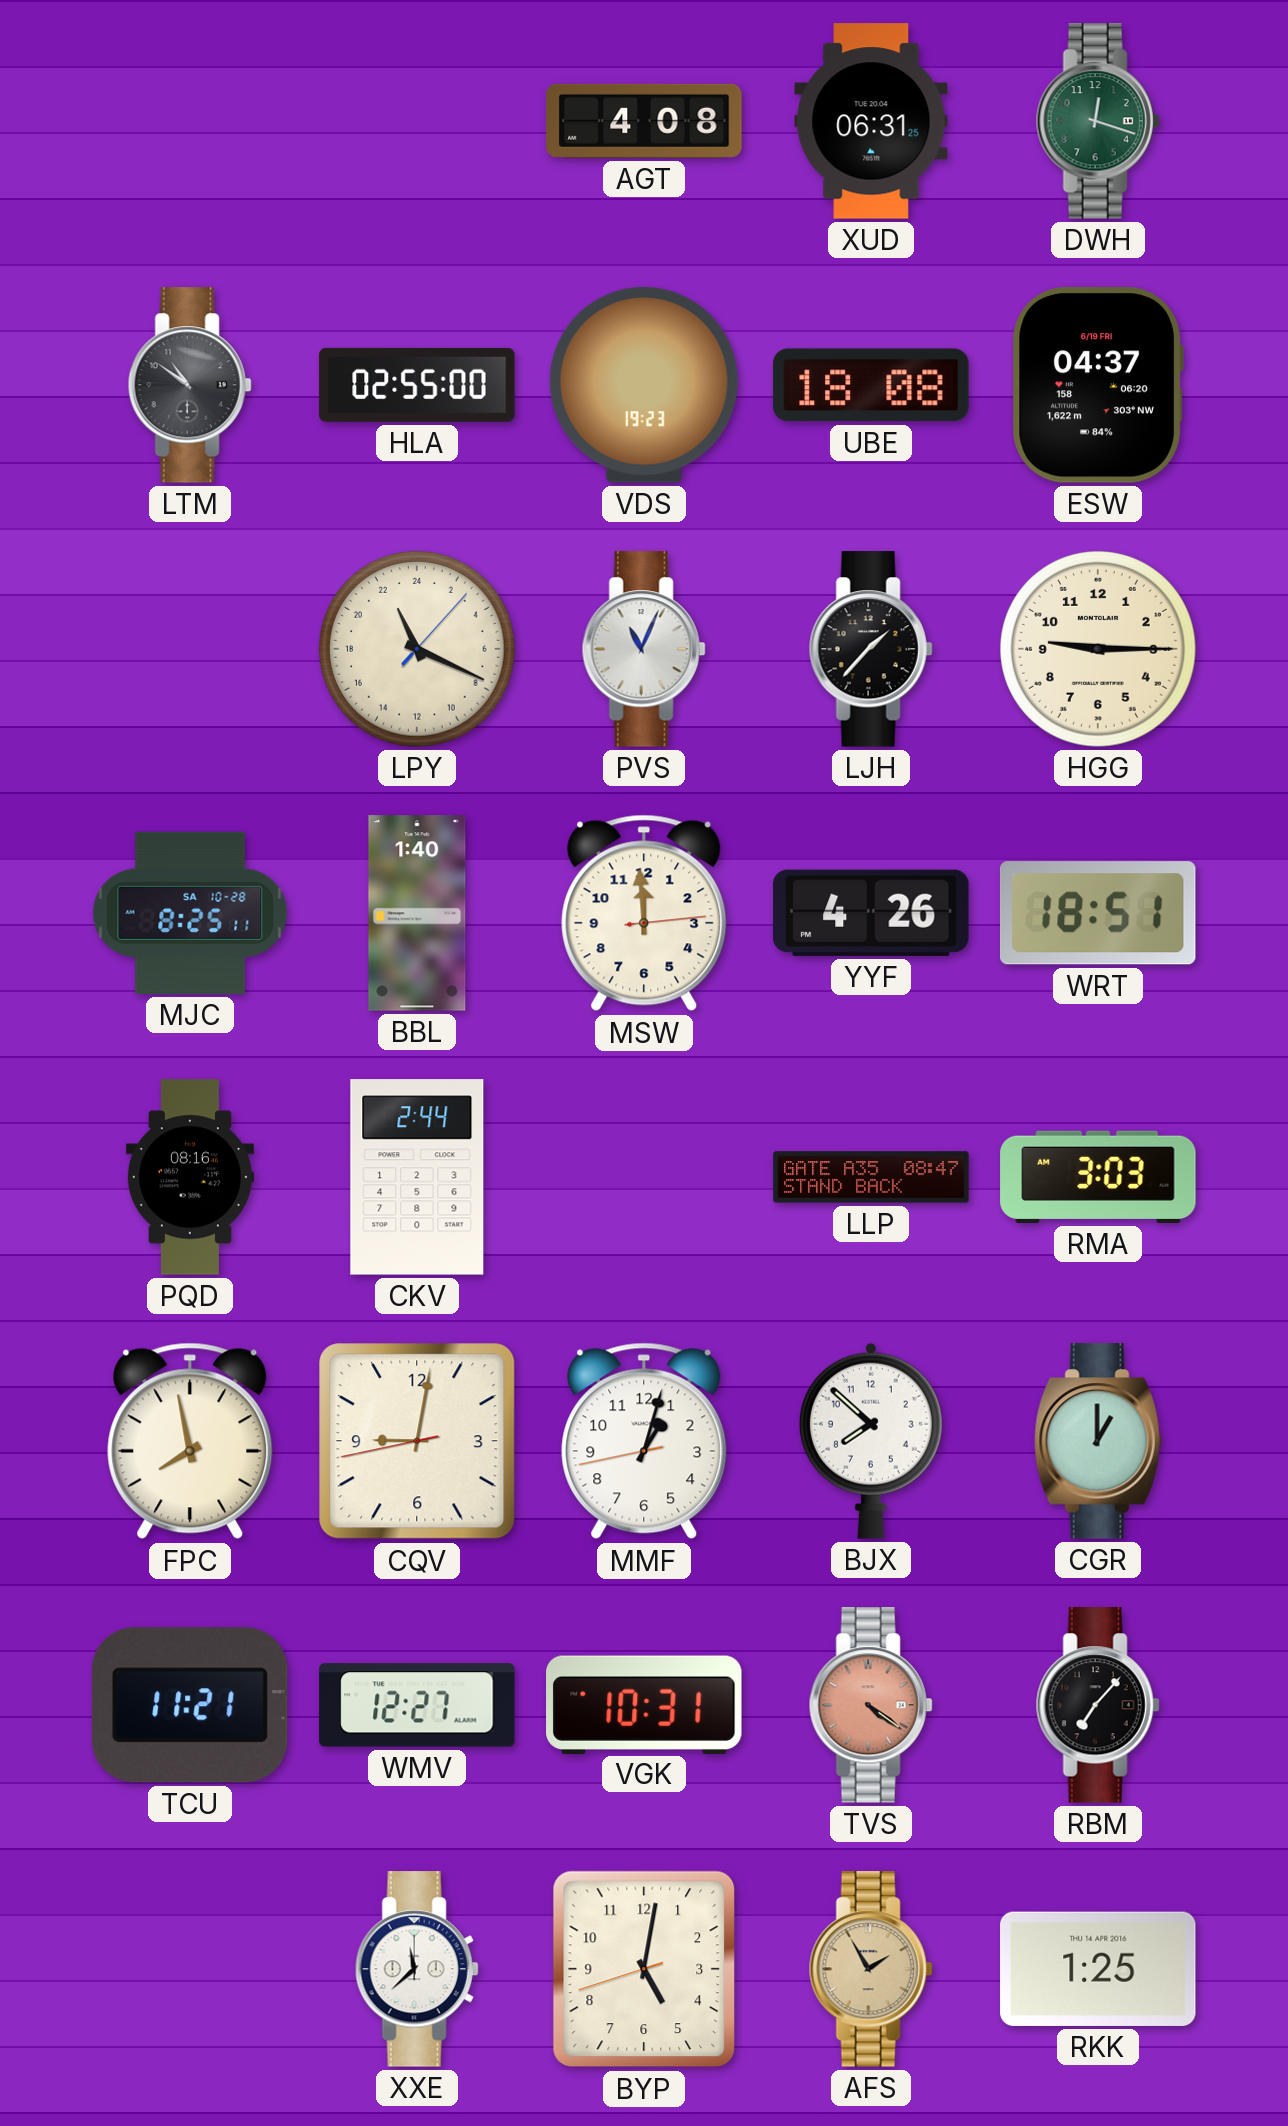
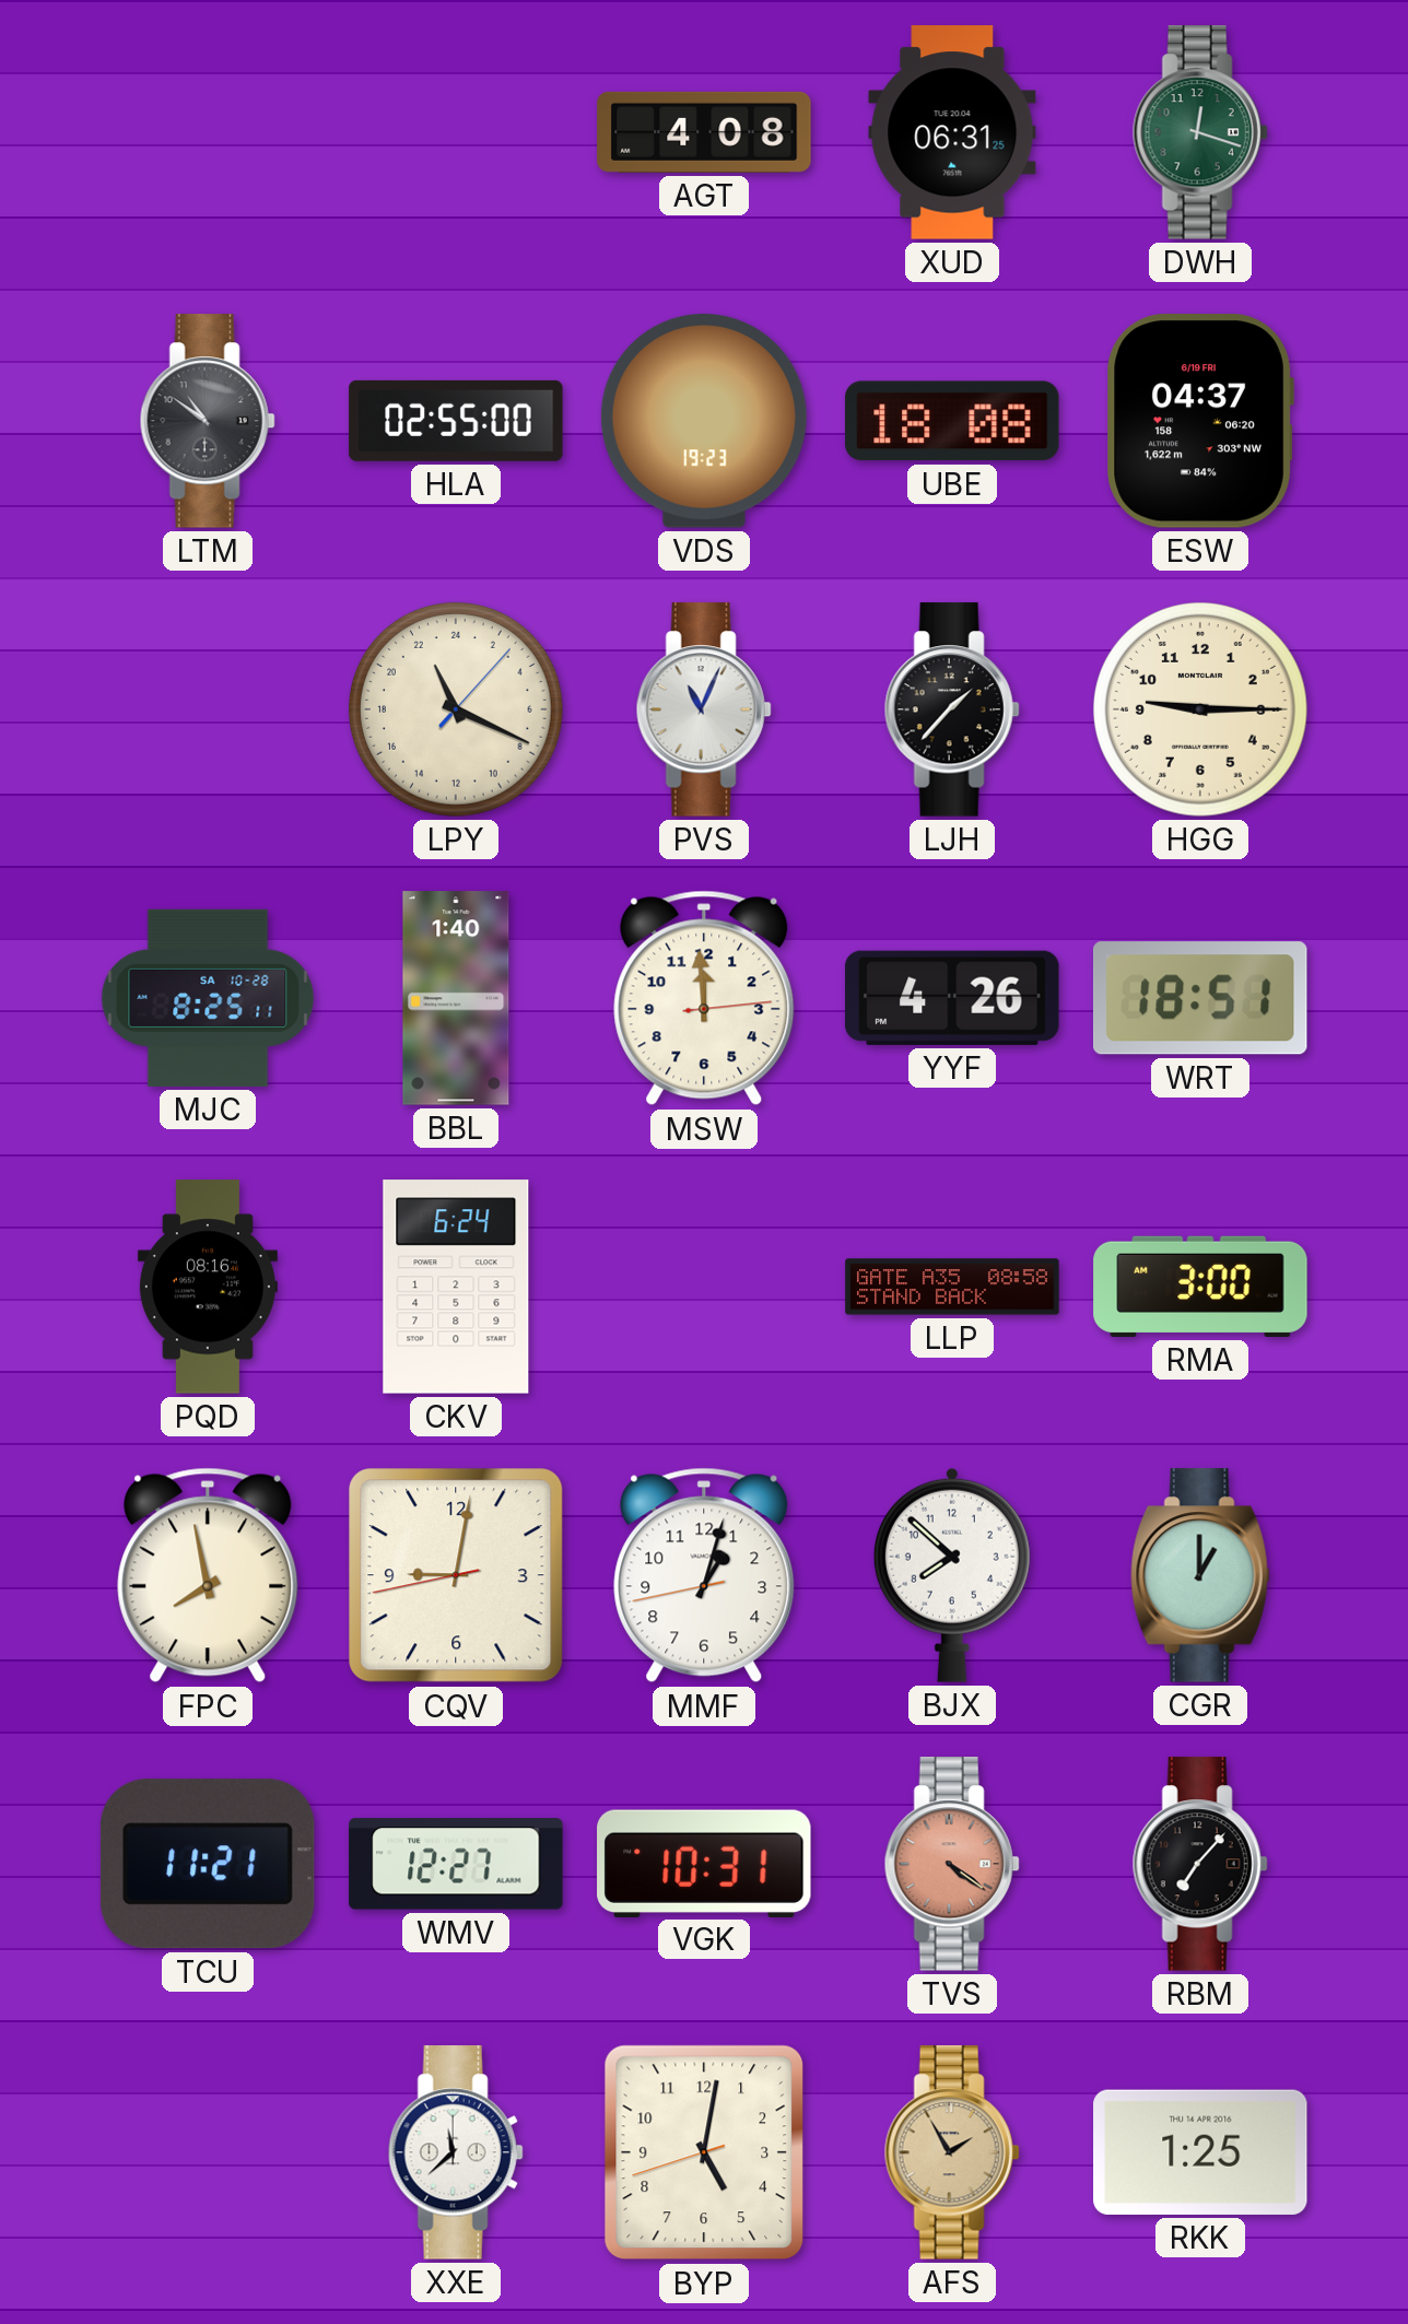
CKV: 2:44 -> 6:24 (456, 1287)
LLP: 08:47 -> 08:58 (952, 1287)
RMA: 3:03 -> 3:00 (1200, 1287)
